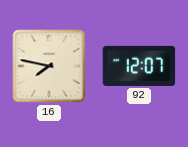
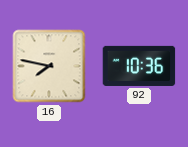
92: 12:07 -> 10:36 (139, 66)
